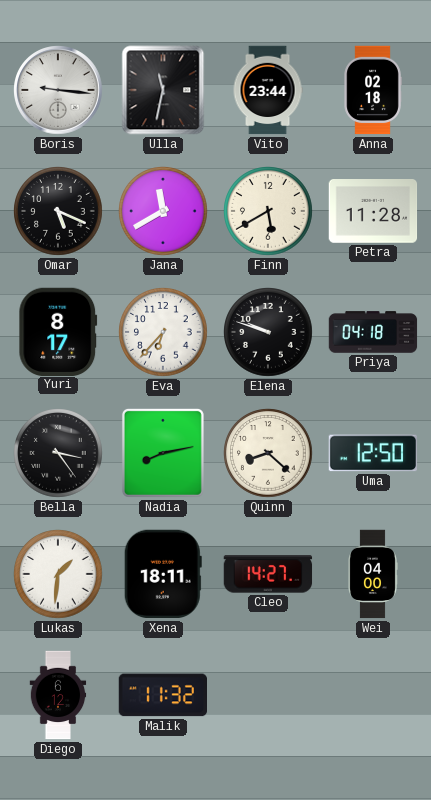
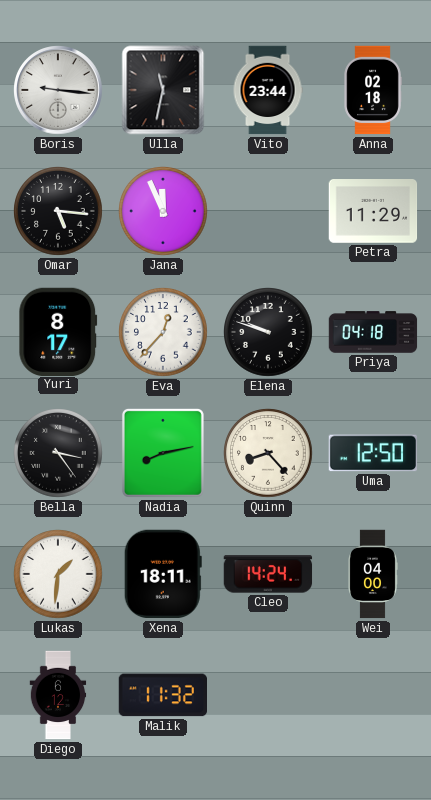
Omar: 5:19 -> 5:16 (58, 211)
Jana: 11:40 -> 11:56 (163, 211)
Finn: 5:40 -> none (268, 211)
Petra: 11:28 -> 11:29 (373, 212)
Eva: 6:37 -> 12:37 (163, 332)
Quinn: 8:22 -> 8:23 (268, 453)
Cleo: 14:27 -> 14:24 (268, 574)
